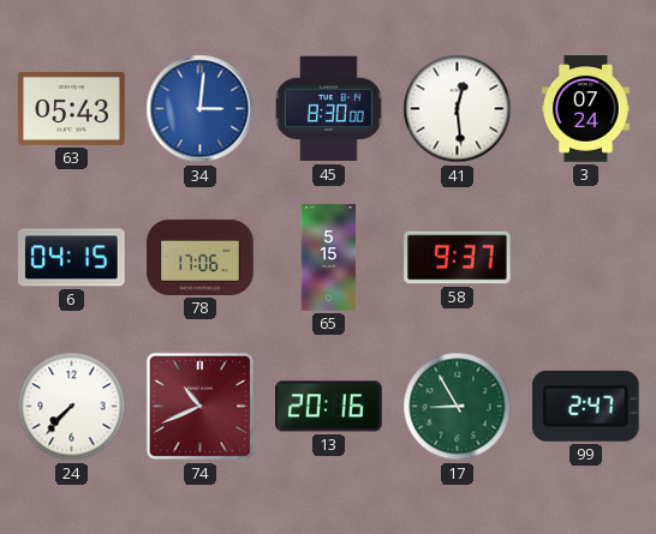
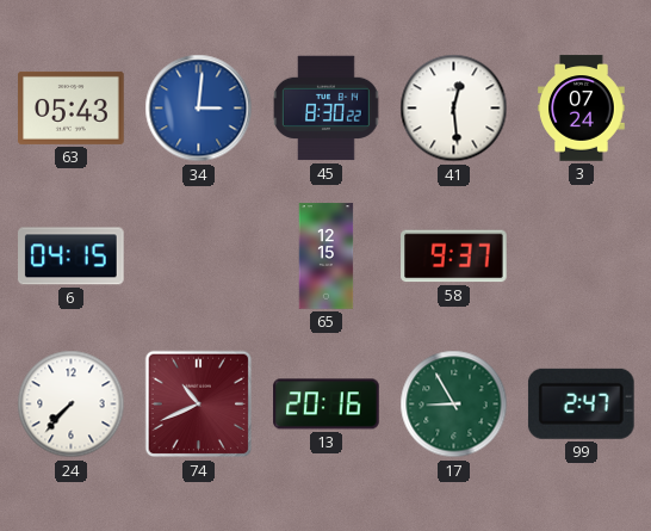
45: 8:30:00 -> 8:30:22 (327, 109)
78: 17:06 -> none (201, 257)
65: 5:15 -> 12:15 (327, 257)
